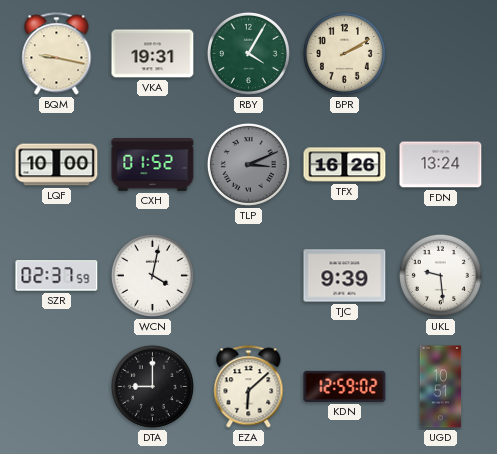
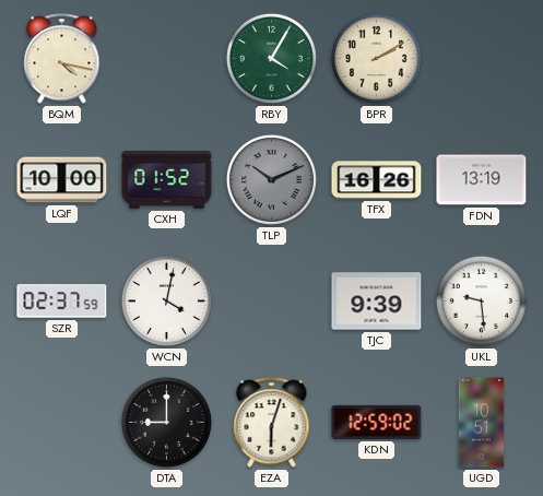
BQM: 9:17 -> 4:17 (62, 59)
VKA: 19:31 -> none (153, 54)
TLP: 3:11 -> 10:11 (271, 179)
FDN: 13:24 -> 13:19 (482, 180)
EZA: 6:08 -> 6:03 (272, 423)
